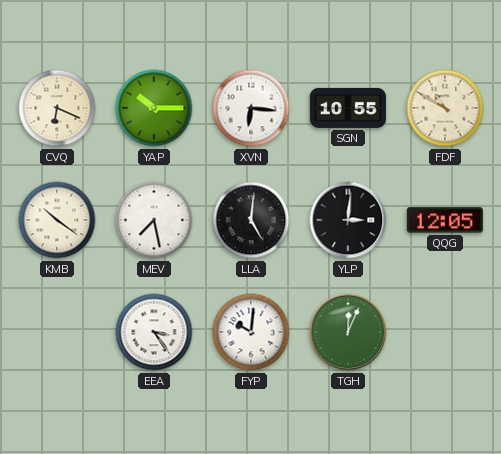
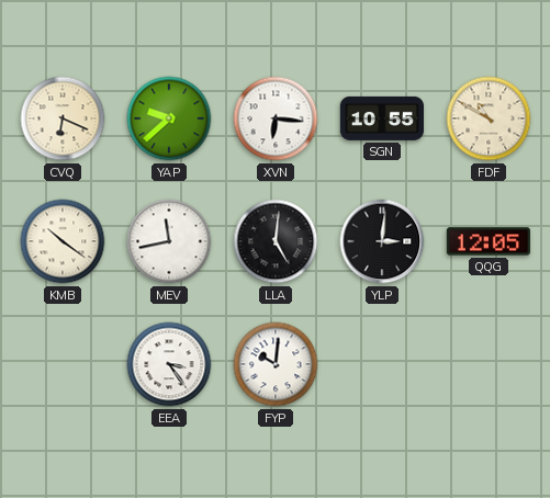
YAP: 10:15 -> 9:38 (169, 118)
MEV: 7:28 -> 11:43 (169, 241)
TGH: 12:04 -> none (348, 332)
